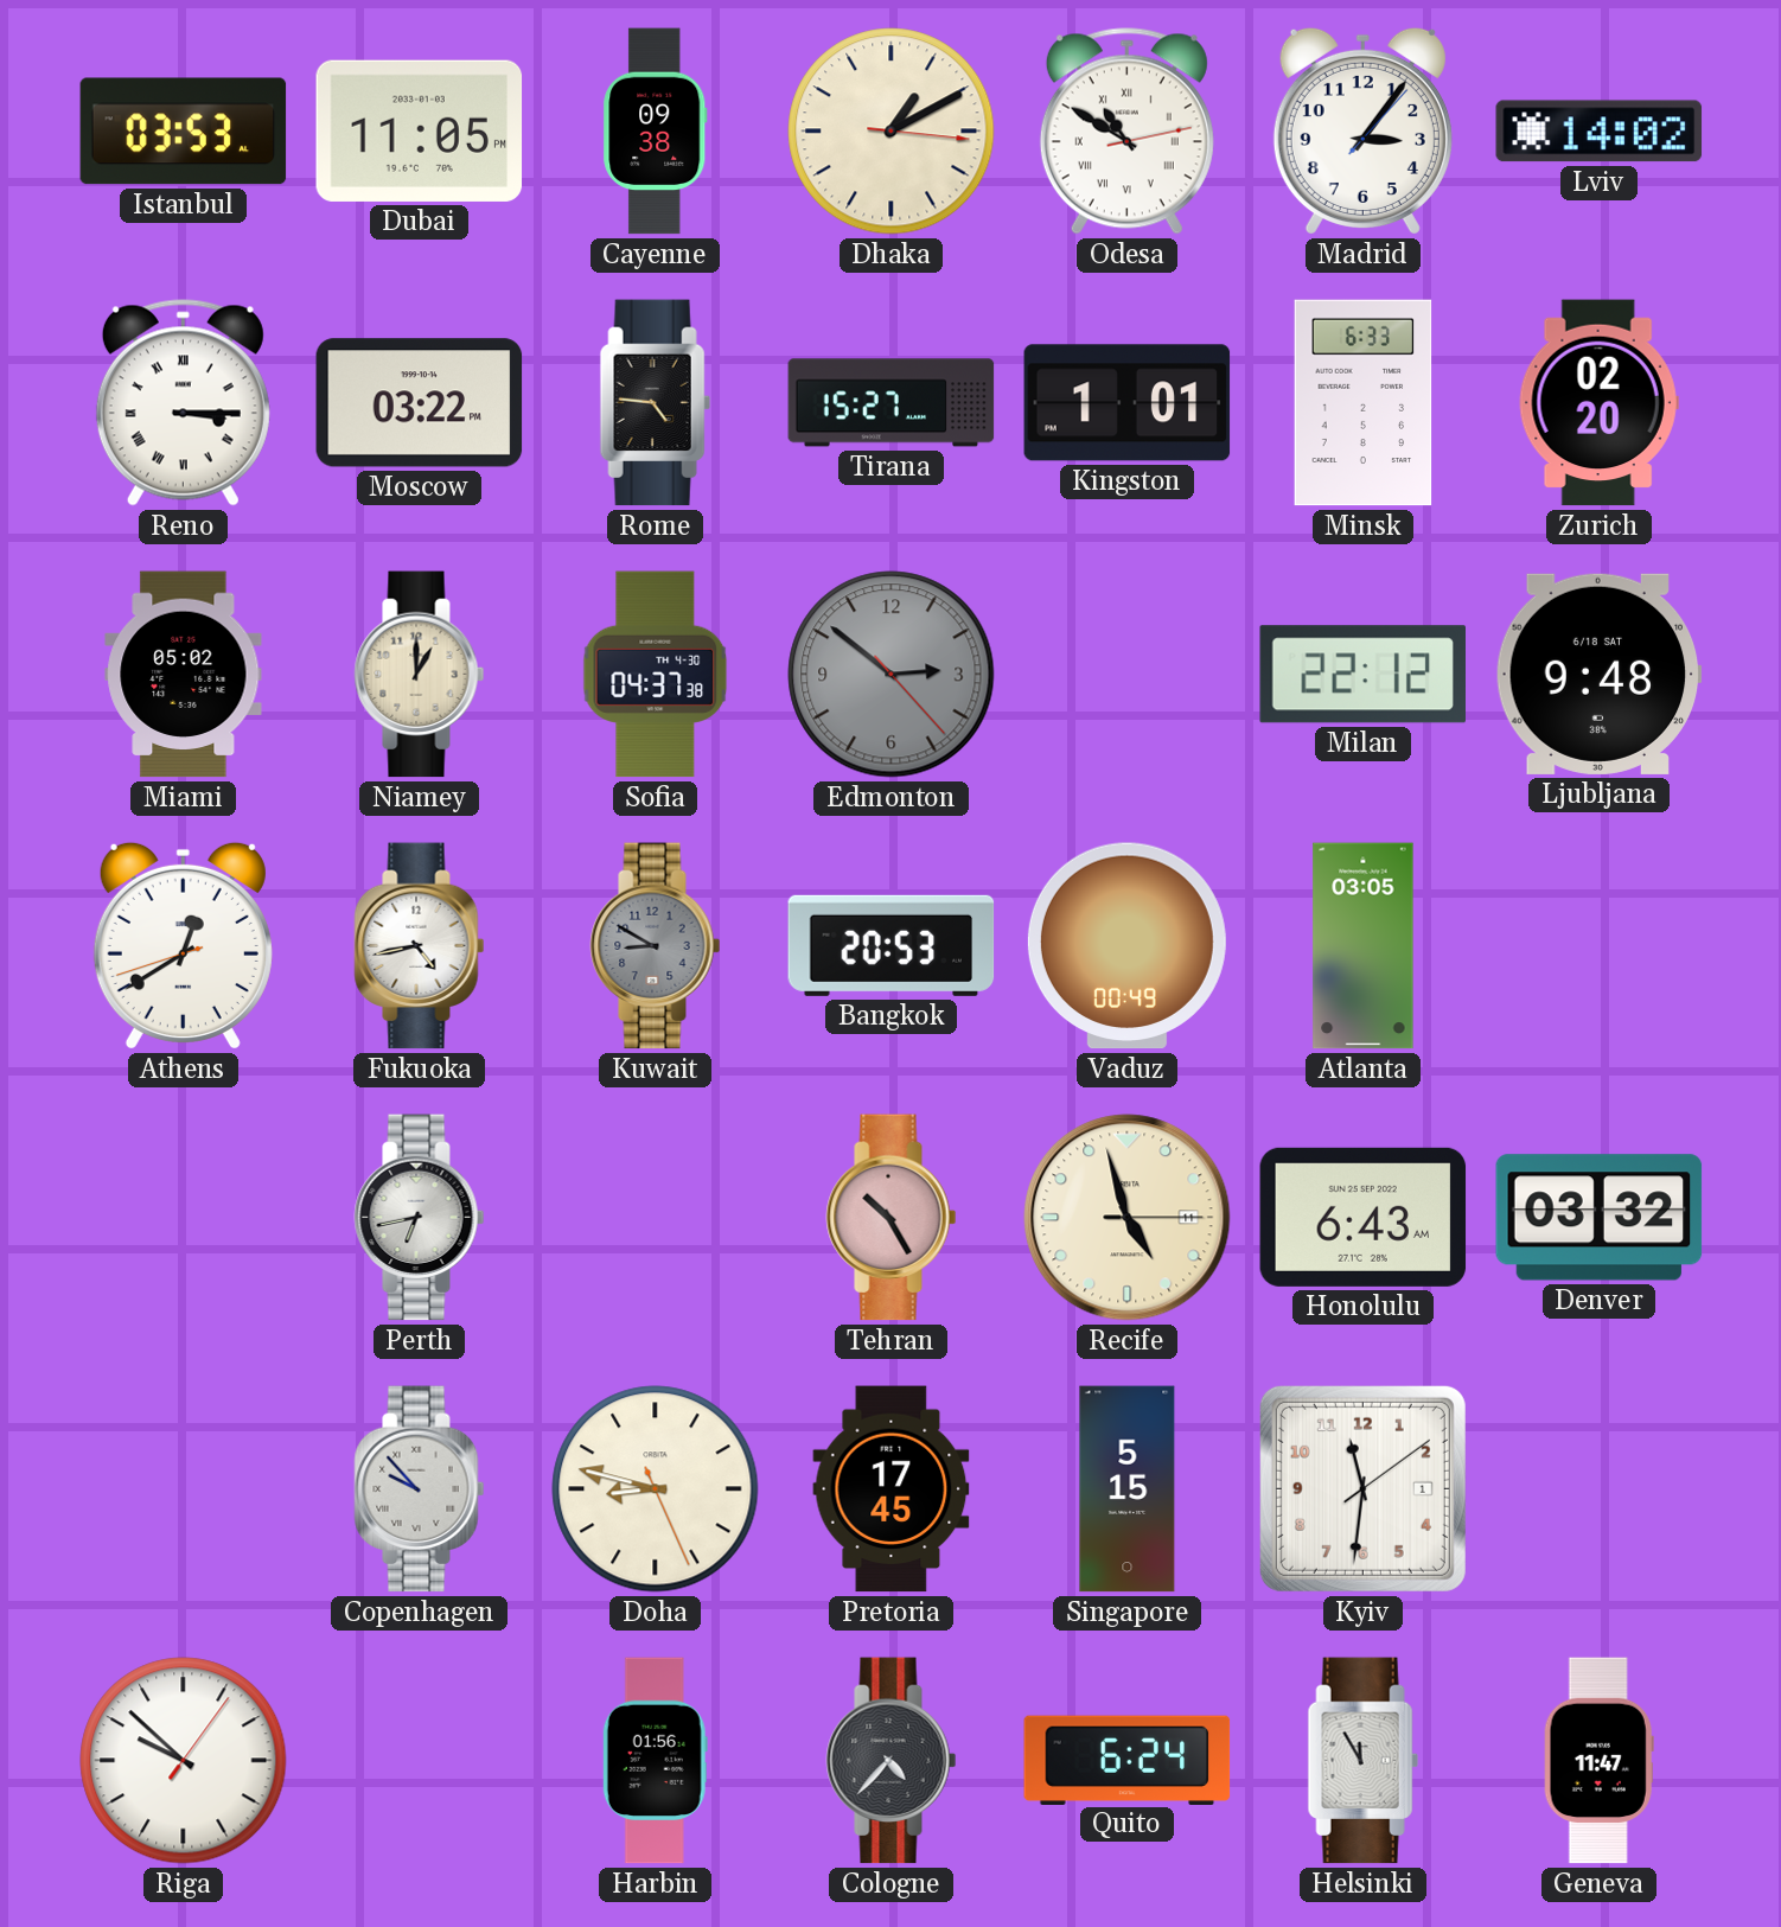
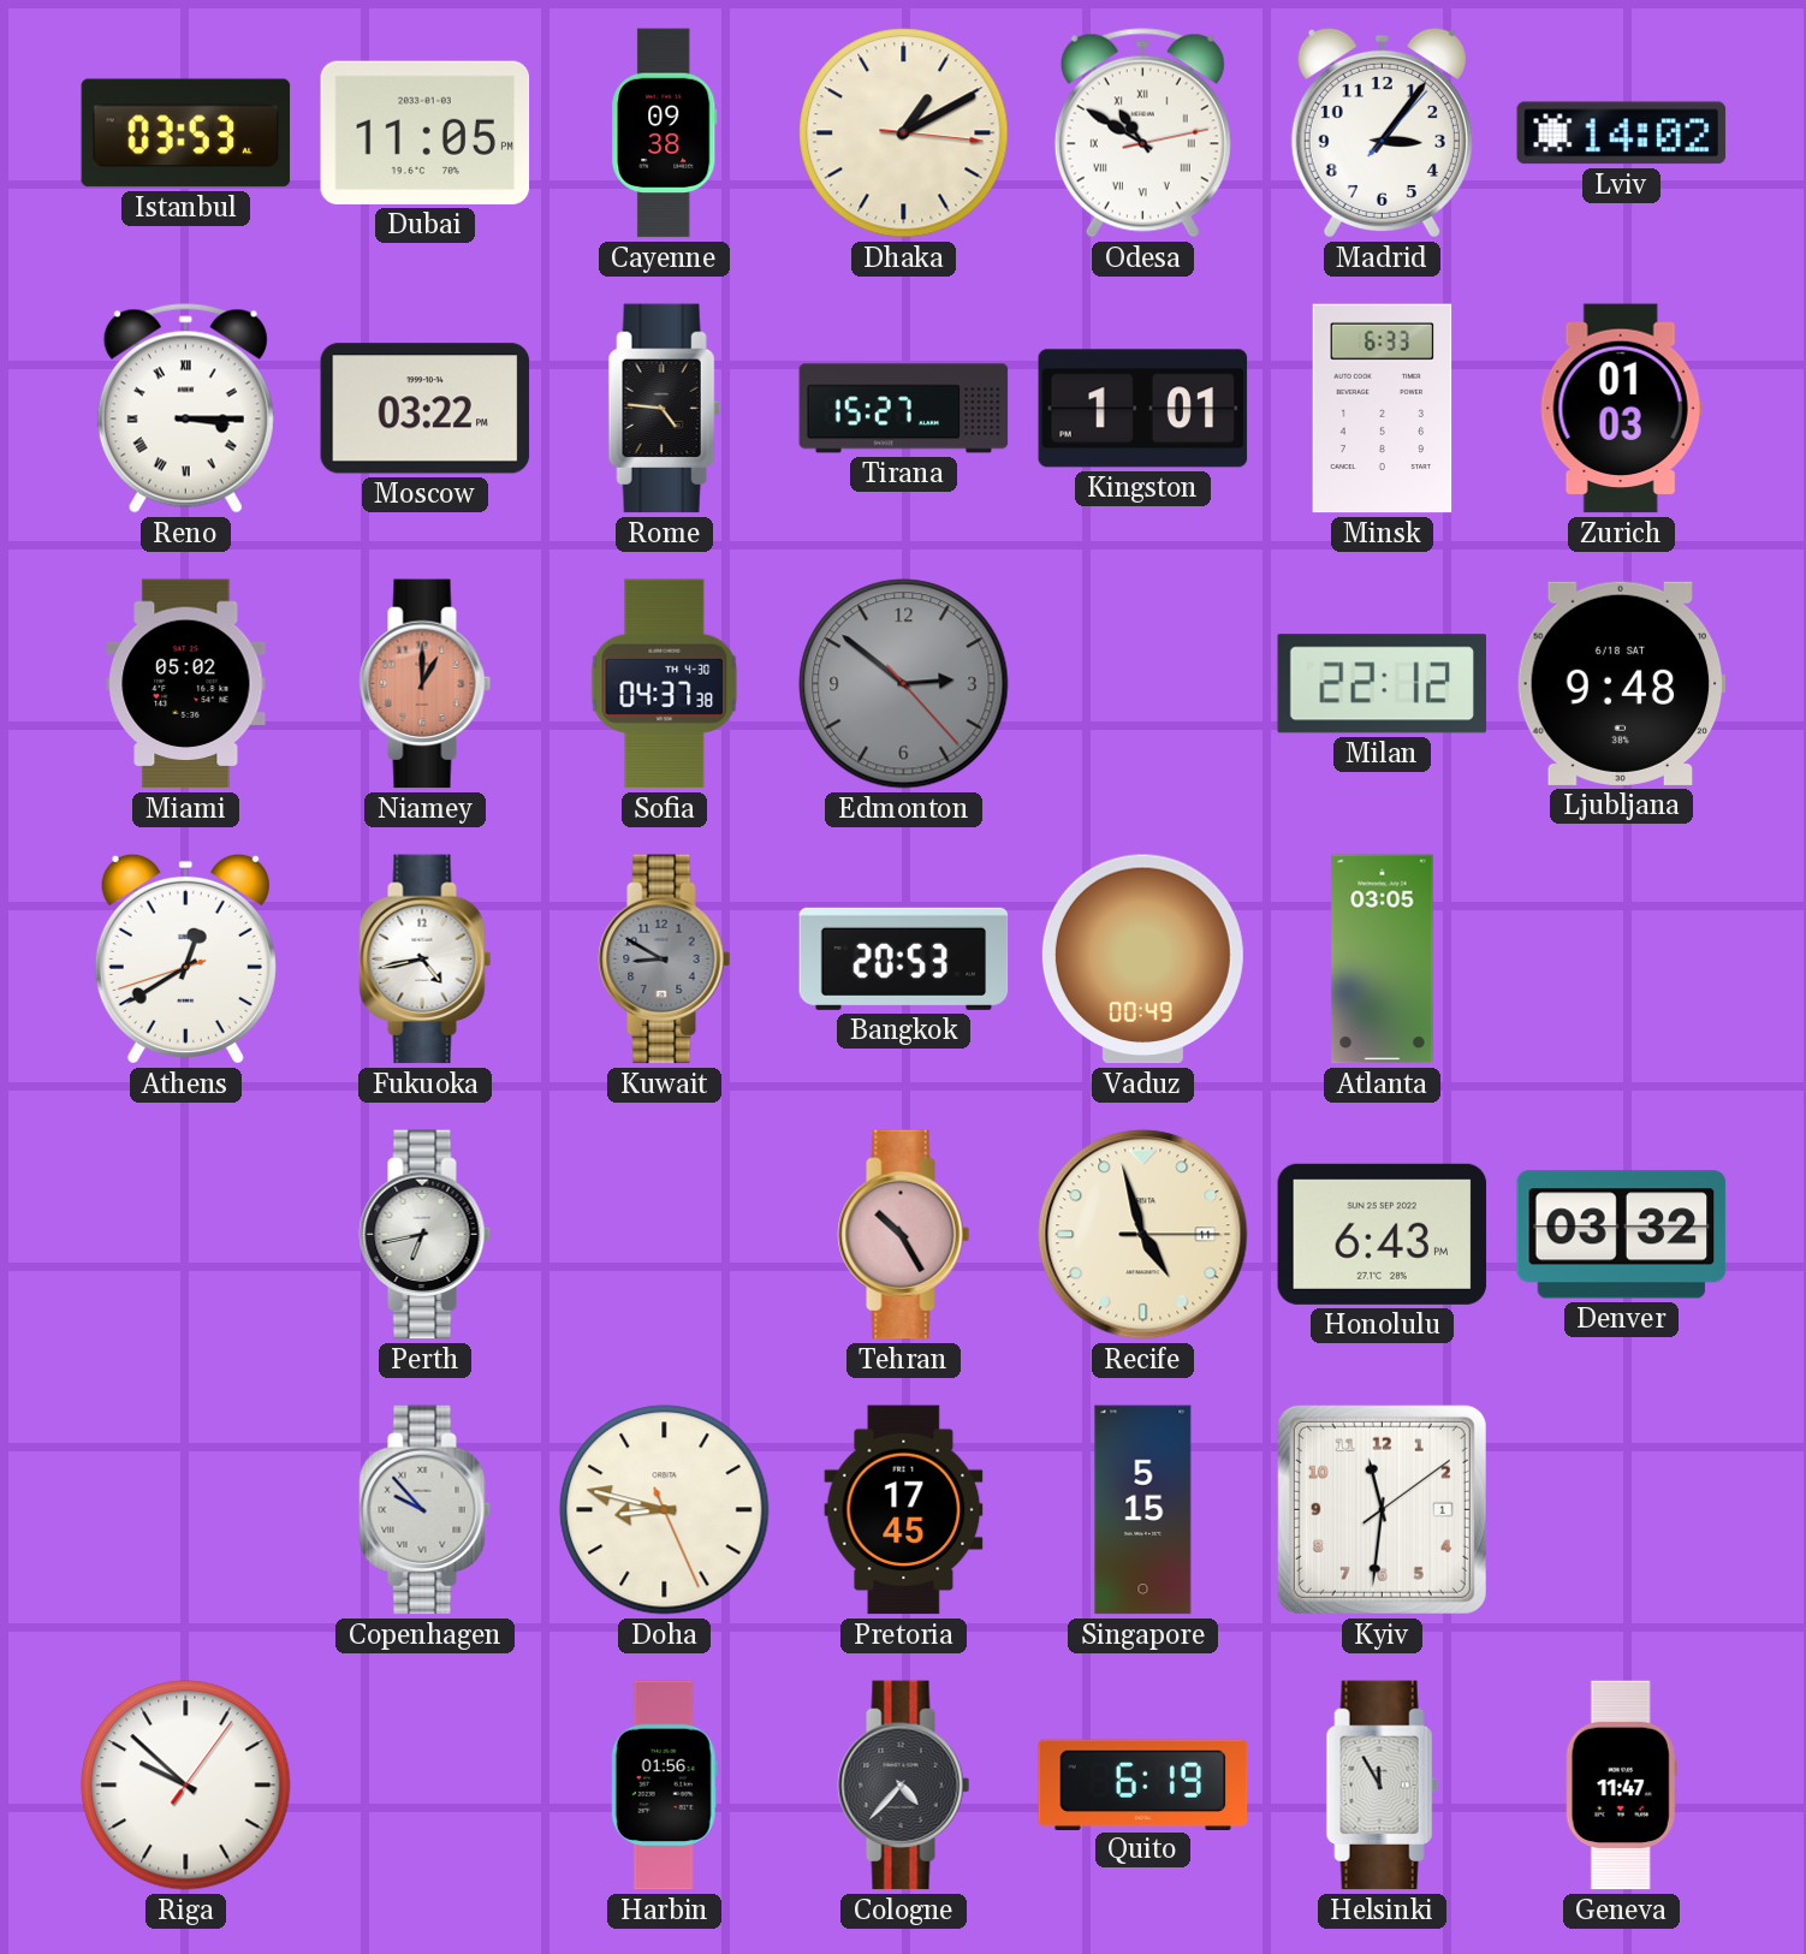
Zurich: 02:20 -> 01:03 (1621, 409)
Niamey dial: cream -> salmon (426, 684)
Honolulu: 6:43 AM -> 6:43 PM (1383, 1234)
Quito: 6:24 -> 6:19 (1143, 1784)
